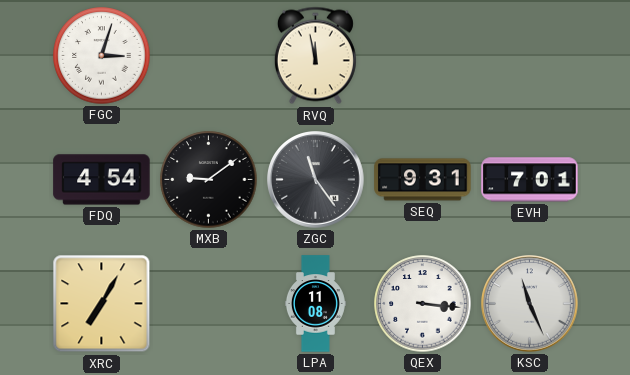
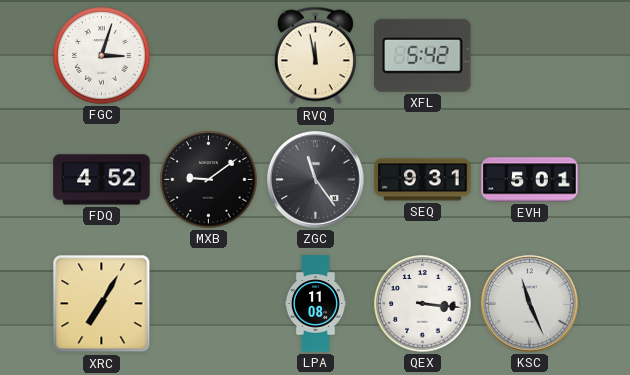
XFL: none -> 5:42 (423, 55)
FDQ: 4:54 -> 4:52 (102, 180)
EVH: 7:01 -> 5:01 (530, 180)
